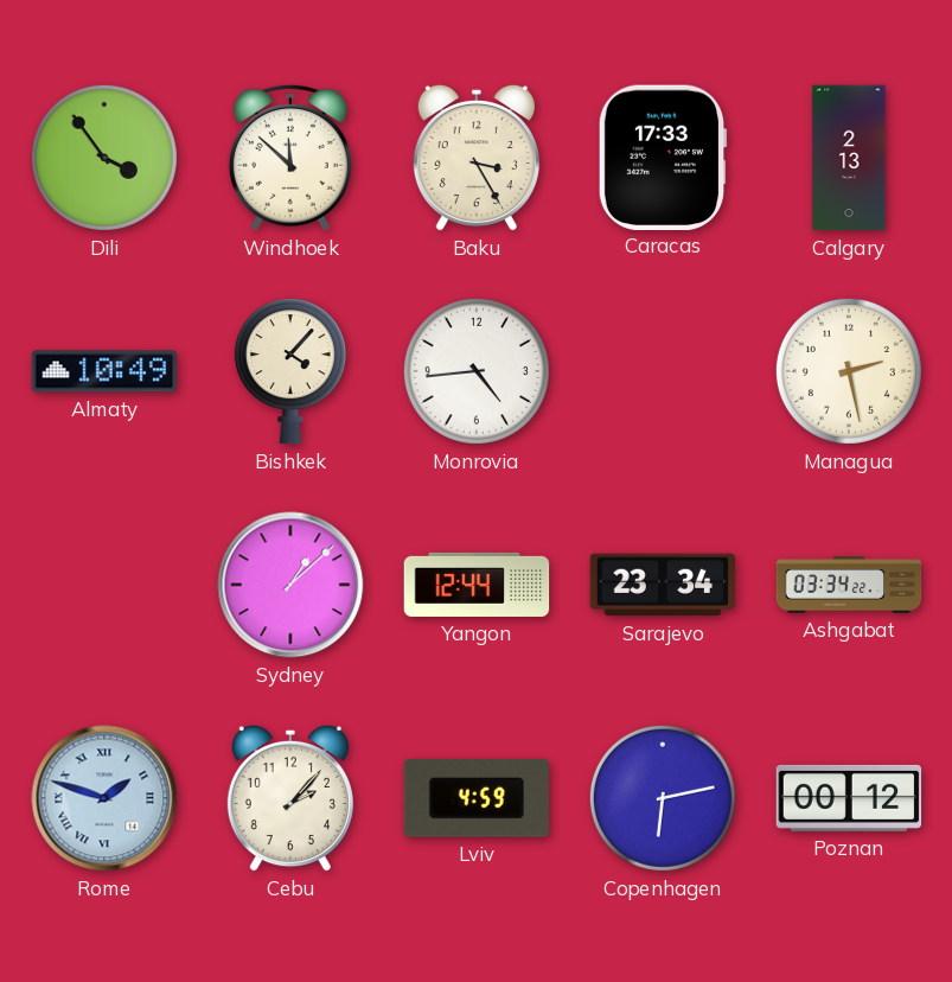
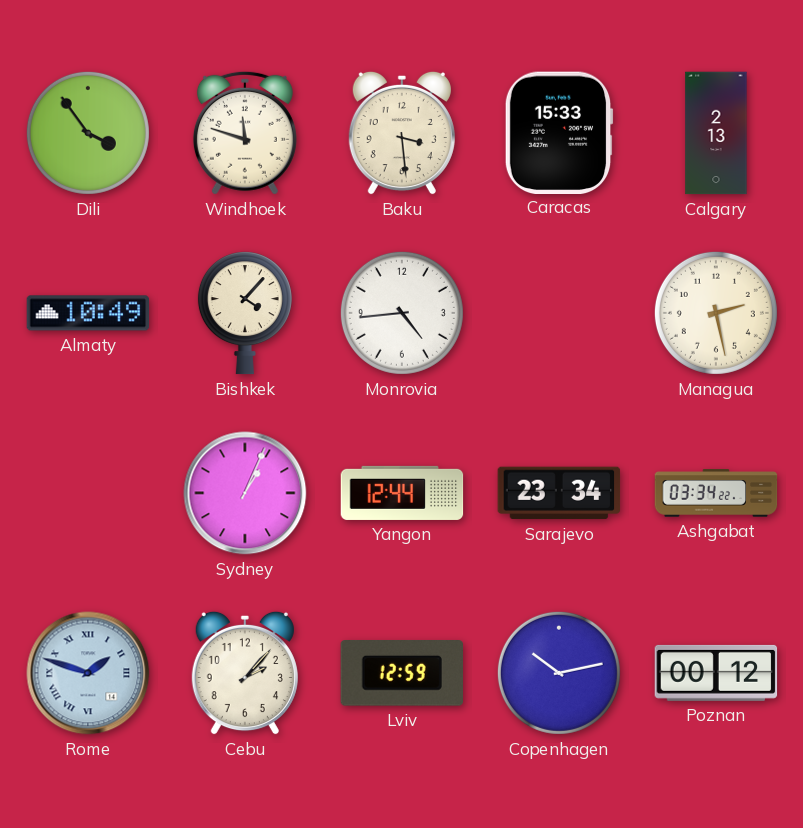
Windhoek: 11:52 -> 11:48 (245, 133)
Baku: 3:25 -> 3:29 (402, 133)
Caracas: 17:33 -> 15:33 (559, 132)
Sydney: 1:08 -> 1:04 (245, 493)
Lviv: 4:59 -> 12:59 (401, 674)
Copenhagen: 6:13 -> 10:13 (559, 673)
